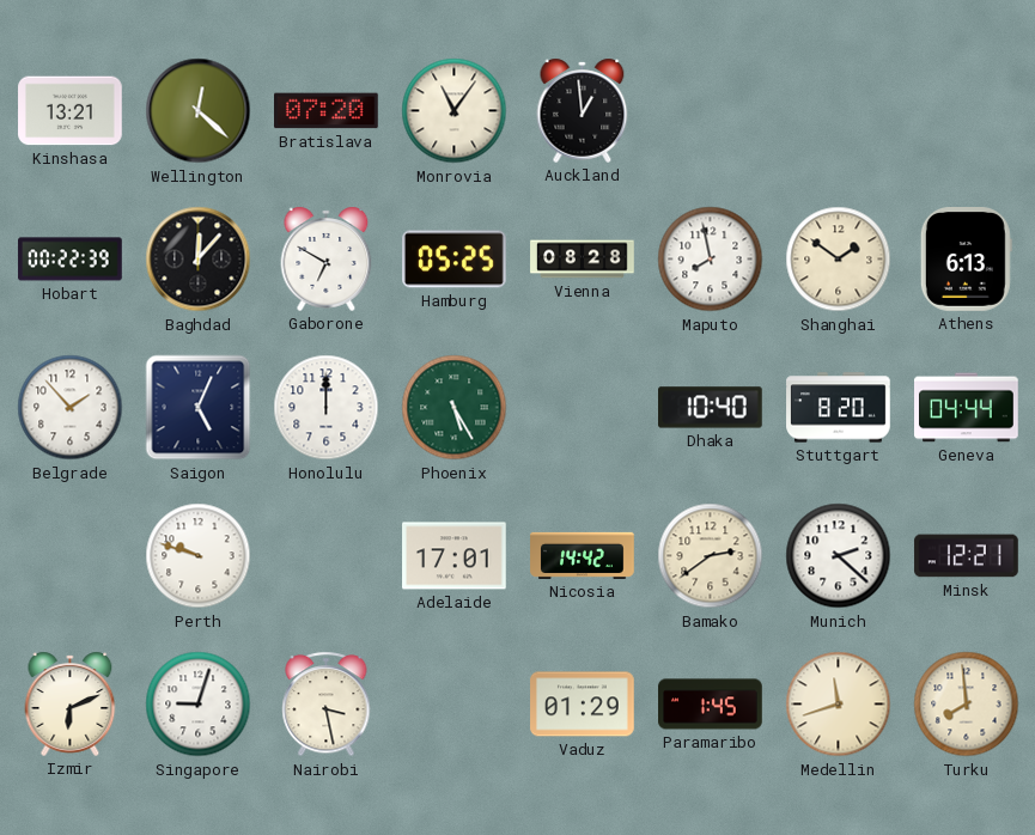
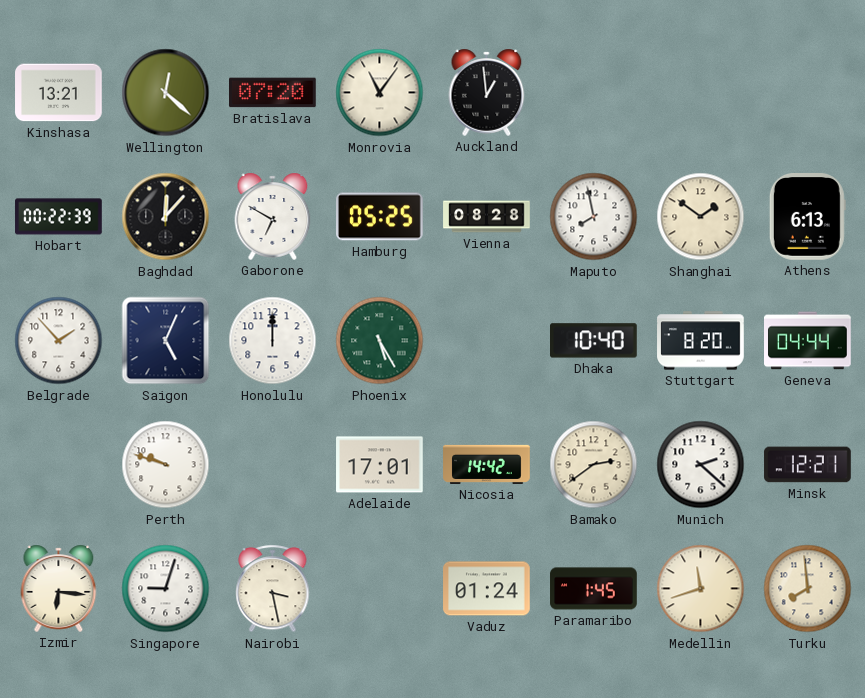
Izmir: 6:11 -> 6:16 (59, 588)
Vaduz: 01:29 -> 01:24 (487, 589)
